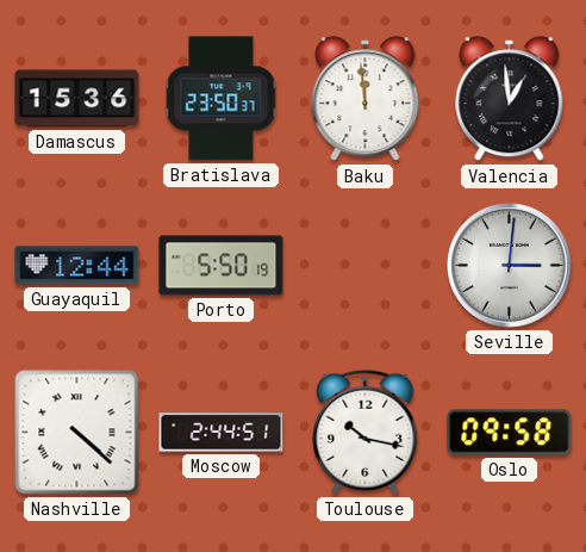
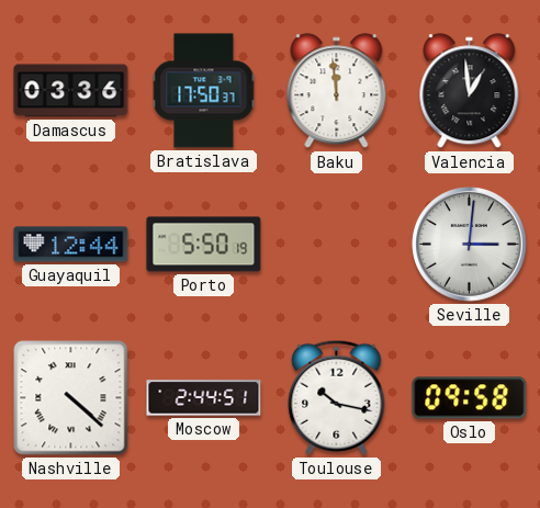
Damascus: 15:36 -> 03:36 (71, 91)
Bratislava: 23:50 -> 17:50 (204, 91)
